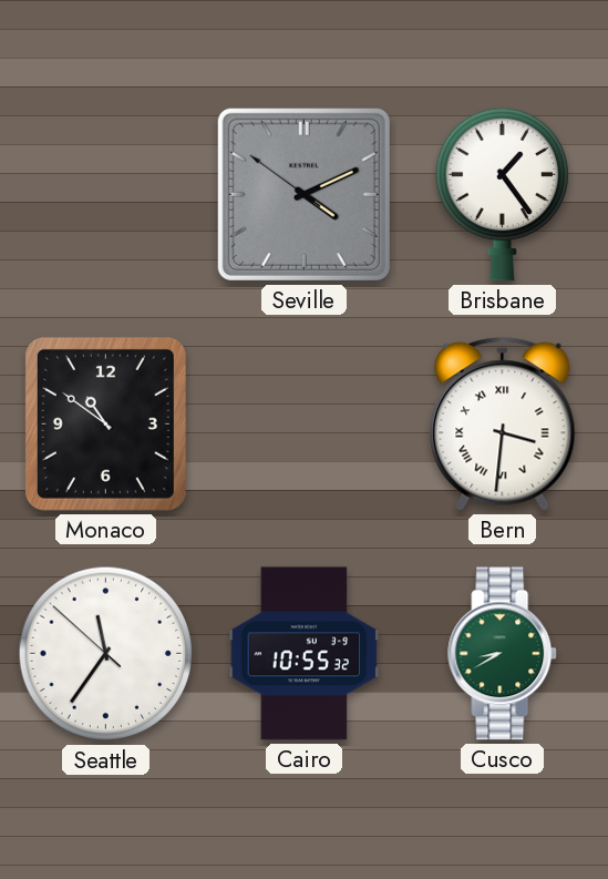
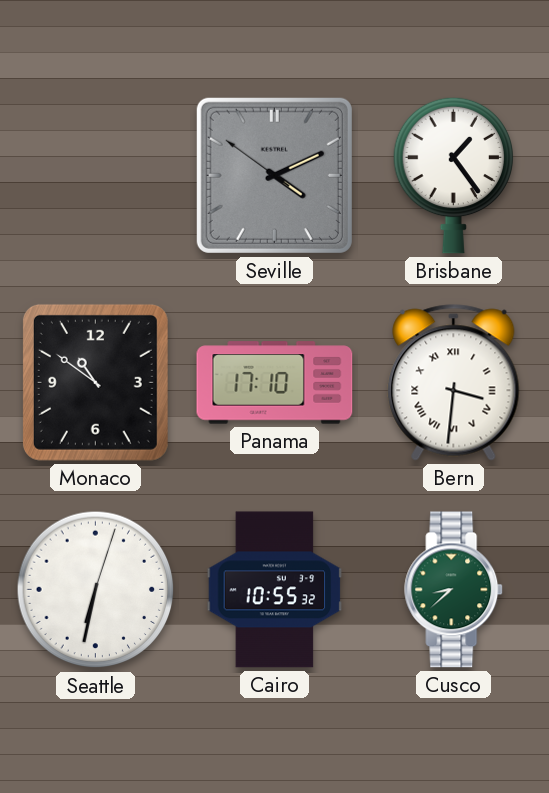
Panama: none -> 17:10 (275, 383)
Seattle: 11:35 -> 6:32 (96, 590)
Cusco: 8:40 -> 8:38 (454, 590)
